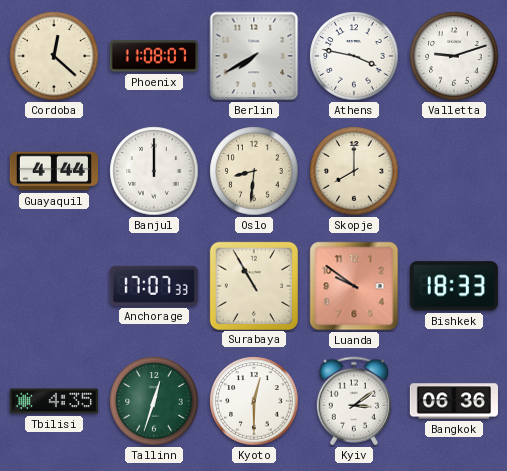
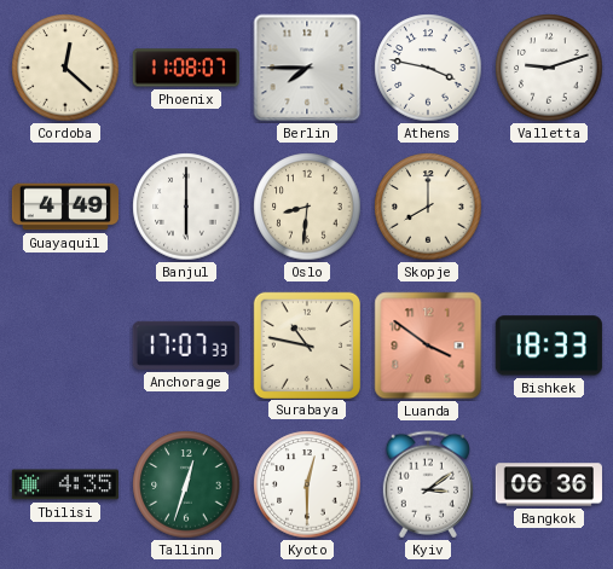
Berlin: 7:40 -> 7:45 (307, 68)
Guayaquil: 4:44 -> 4:49 (64, 207)
Banjul: 12:00 -> 6:00 (186, 207)
Surabaya: 10:55 -> 10:47 (306, 344)
Luanda: 9:51 -> 3:51 (428, 346)
